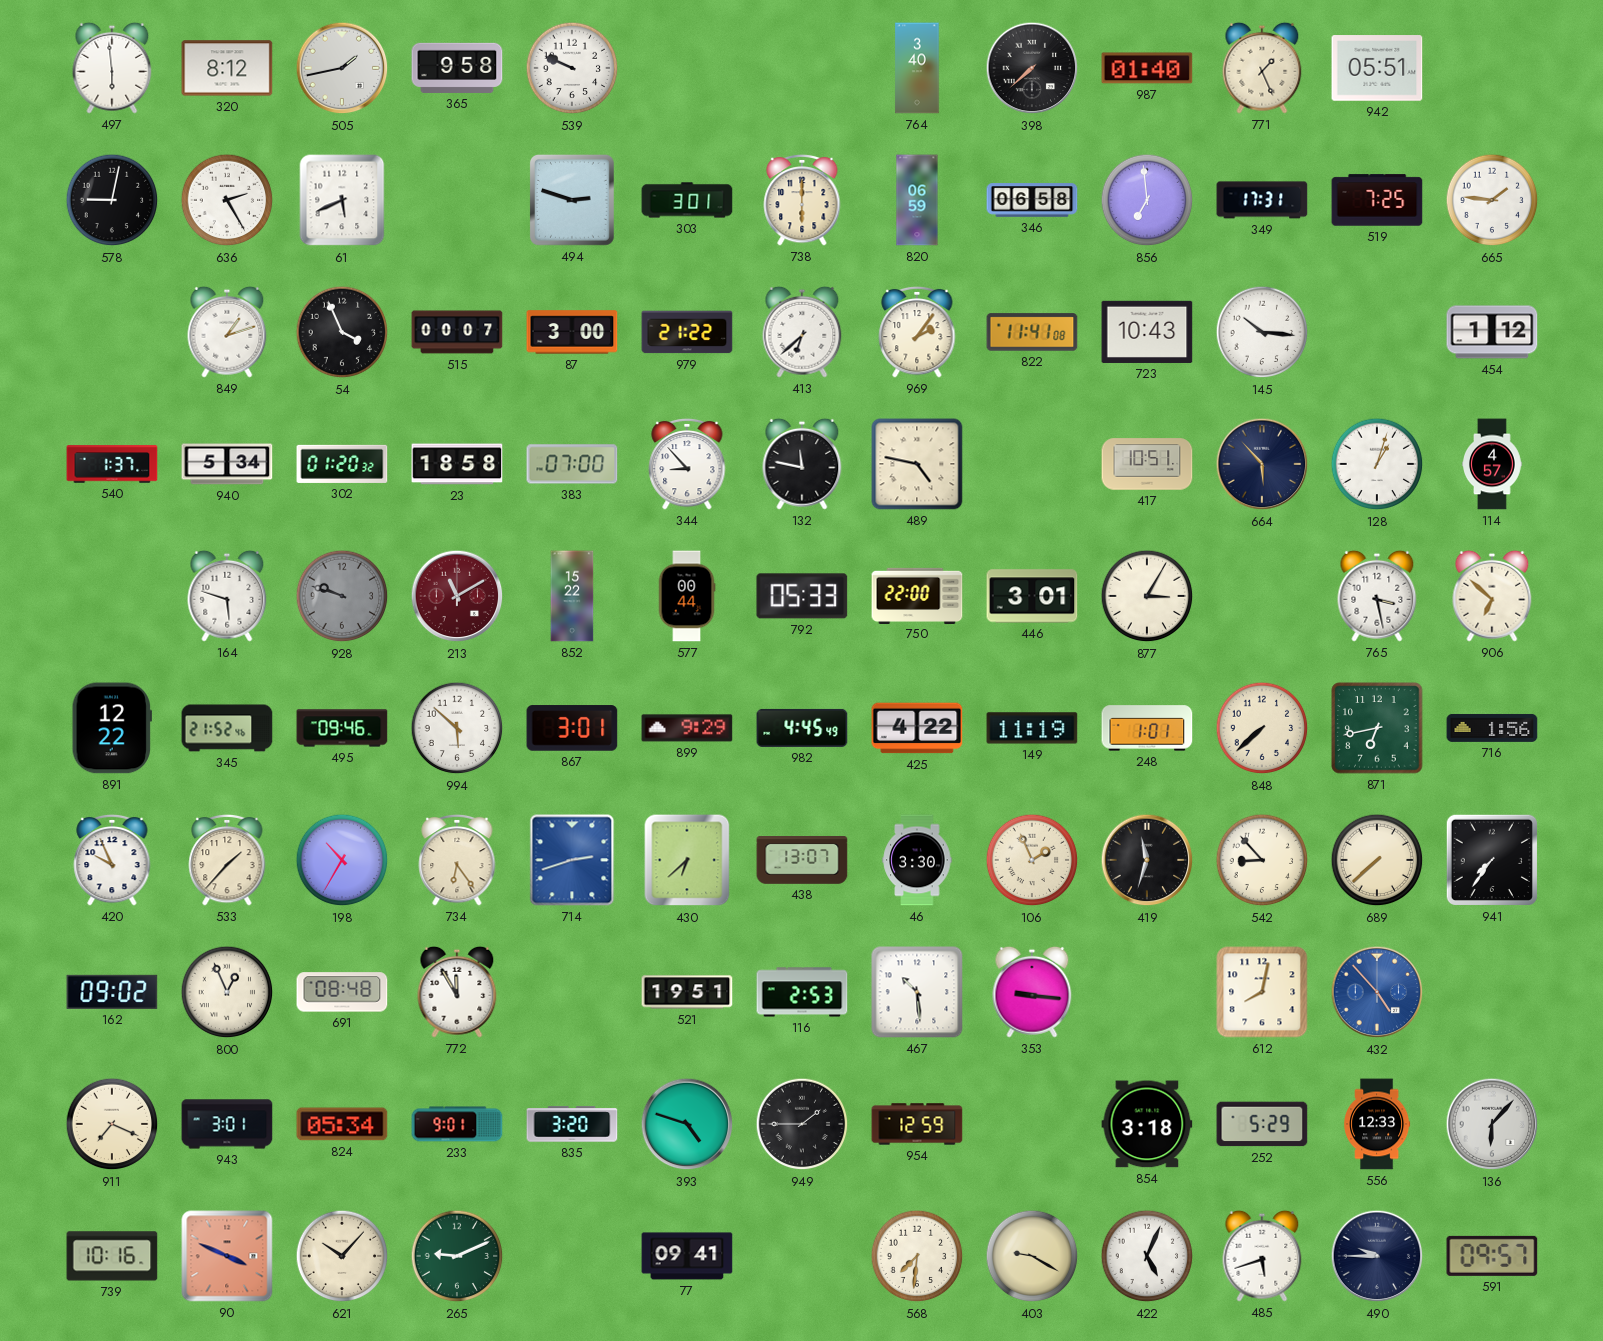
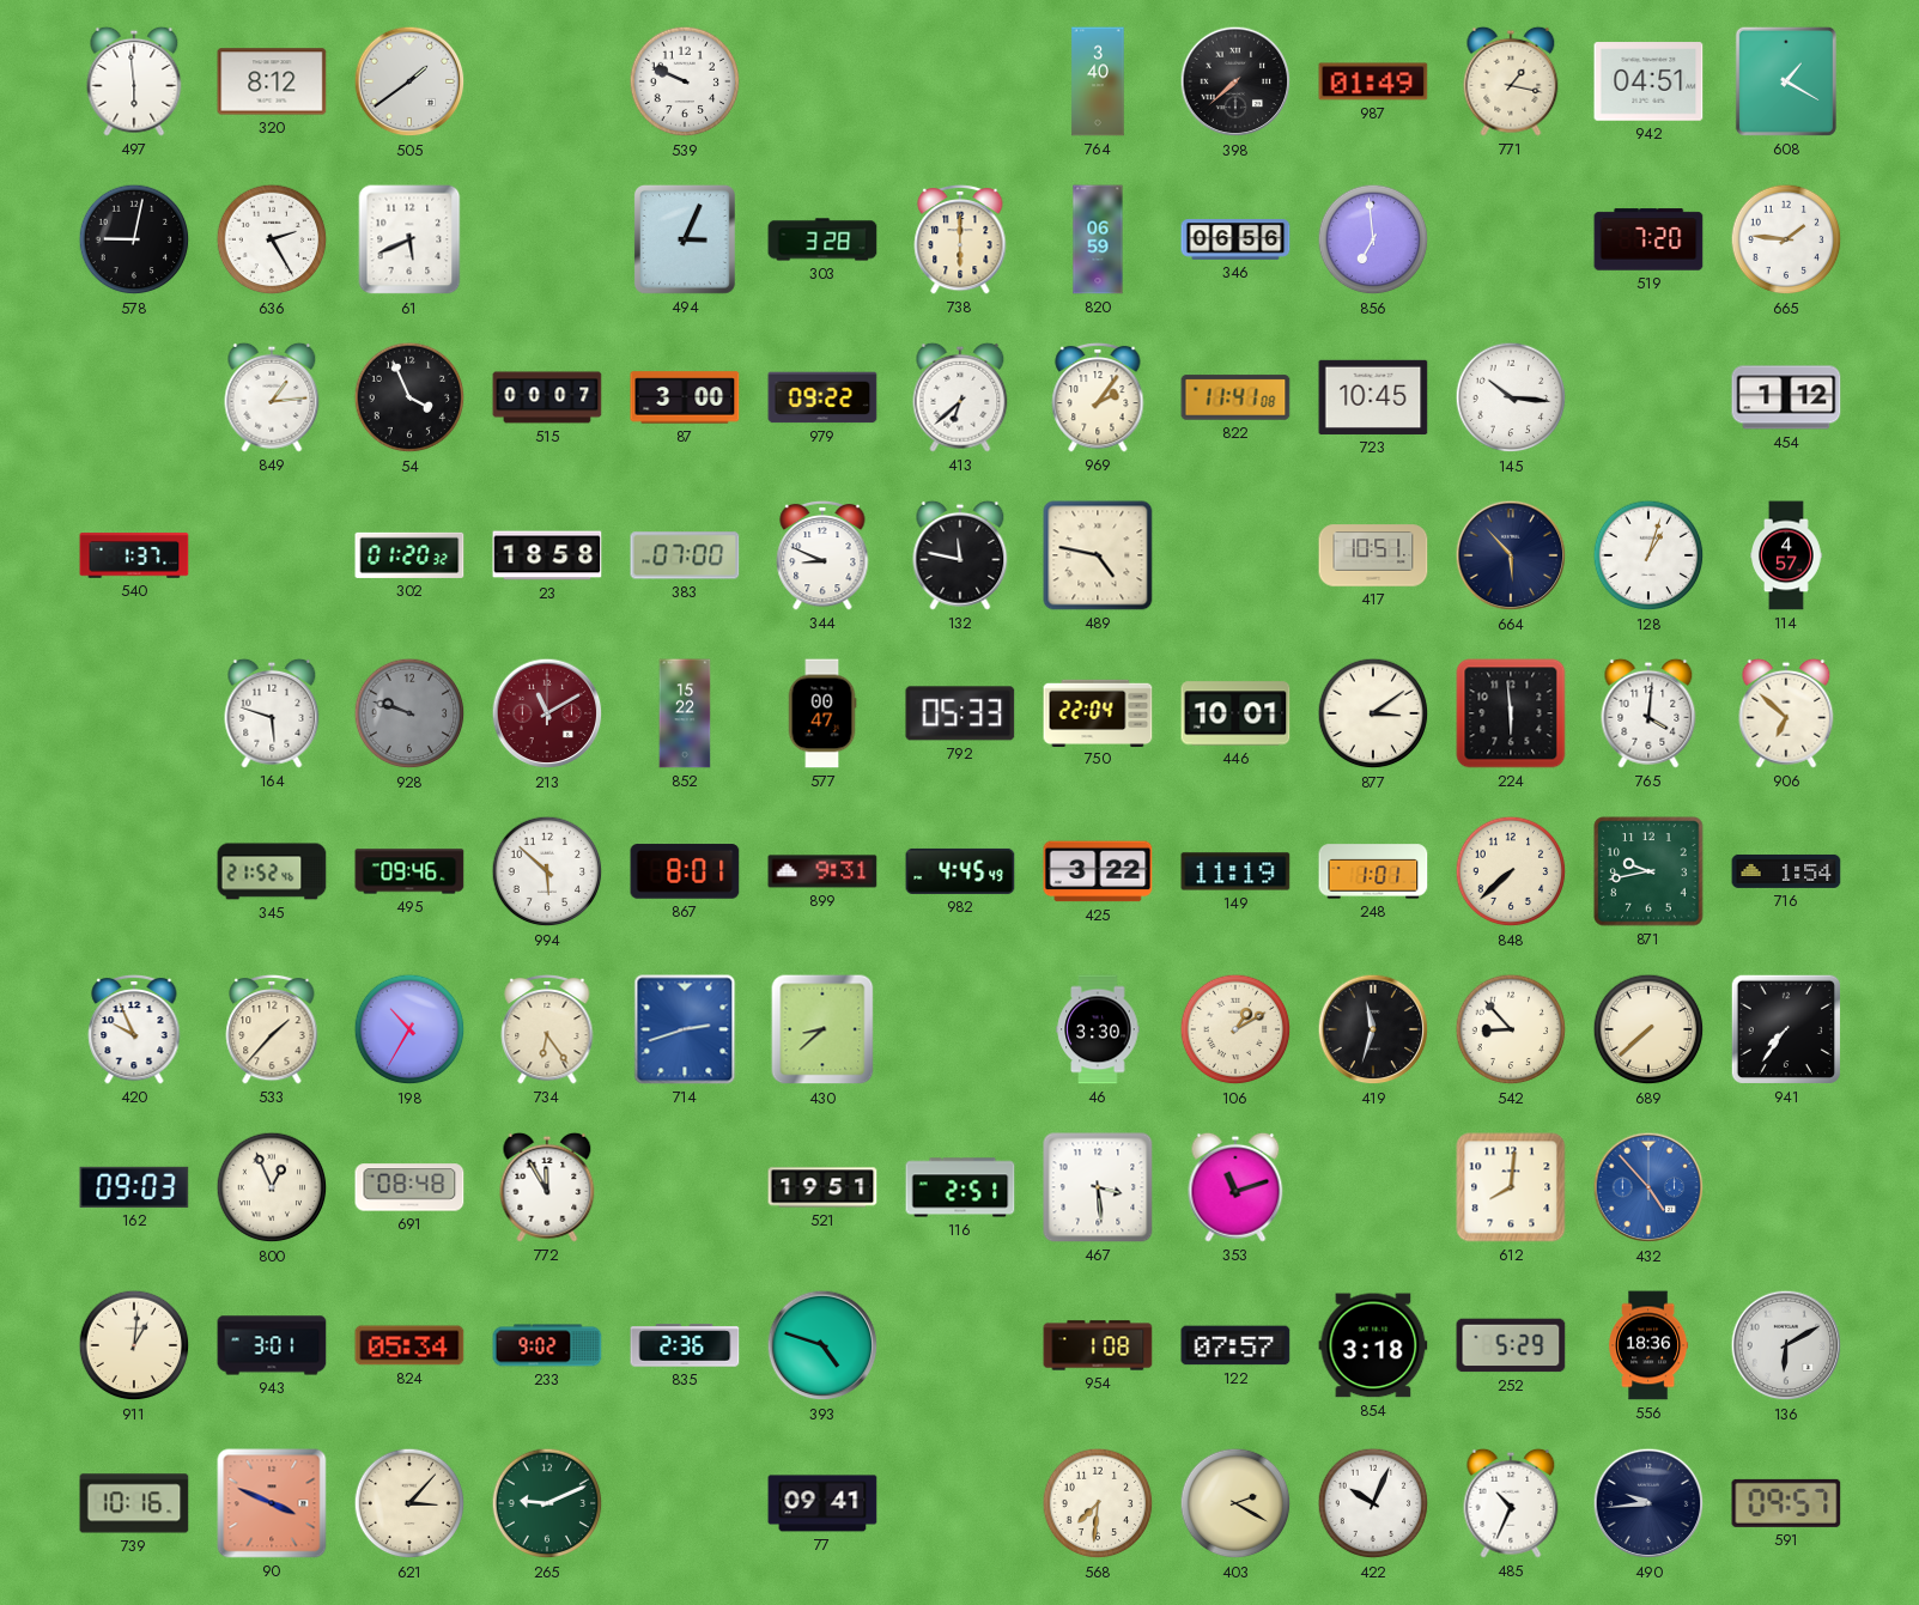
505: 1:43 -> 1:39 (409, 81)
365: 9:58 -> none (457, 68)
987: 01:40 -> 01:49 (1373, 81)
771: 1:26 -> 1:17 (1511, 81)
942: 05:51 -> 04:51 (1648, 81)
608: none -> 1:20 (1786, 81)
494: 2:48 -> 3:04 (685, 239)
303: 3:01 -> 3:28 (822, 239)
346: 06:58 -> 06:56 (1235, 239)
349: 17:31 -> none (1262, 200)
519: 7:25 -> 7:20 (1648, 239)
849: 1:12 -> 1:14 (272, 397)
979: 21:22 -> 09:22 (822, 397)
723: 10:43 -> 10:45 (1373, 397)
940: 5:34 -> none (227, 464)
344: 8:53 -> 8:49 (822, 555)
577: 00:44 -> 00:47 (822, 713)
750: 22:00 -> 22:04 (1098, 712)
446: 3:01 -> 10:01 (1235, 713)
877: 3:05 -> 3:09 (1373, 713)
224: none -> 5:59 (1511, 713)
765: 3:28 -> 4:01 (1648, 713)
891: 12:22 -> none (112, 728)
867: 3:01 -> 8:01 (685, 871)
899: 9:29 -> 9:31 (822, 871)
425: 4:22 -> 3:22 (1098, 871)
871: 6:43 -> 9:43 (1648, 871)
716: 1:56 -> 1:54 (1786, 871)
430: 6:38 -> 8:38 (822, 1029)
438: 13:07 -> none (802, 861)
106: 1:56 -> 1:10 (1235, 1029)
162: 09:02 -> 09:03 (134, 1187)
116: 2:53 -> 2:51 (960, 1187)
467: 10:29 -> 3:29 (1098, 1187)
353: 9:16 -> 11:12 (1235, 1187)
612: 8:02 -> 8:01 (1511, 1187)
911: 7:19 -> 1:01 (134, 1345)
233: 9:01 -> 9:02 (547, 1345)
835: 3:20 -> 2:36 (685, 1345)
949: 1:45 -> none (802, 1124)
954: 12:59 -> 1:08 (1098, 1345)
122: none -> 07:57 (1235, 1345)
556: 12:33 -> 18:36 (1648, 1345)
136: 6:07 -> 6:10 (1786, 1345)
621: 10:07 -> 3:07 (409, 1503)
403: 9:20 -> 2:20 (1235, 1503)
422: 5:04 -> 10:04 (1373, 1503)
485: 5:42 -> 10:34 (1511, 1503)
490: 9:45 -> 9:44 (1648, 1503)
